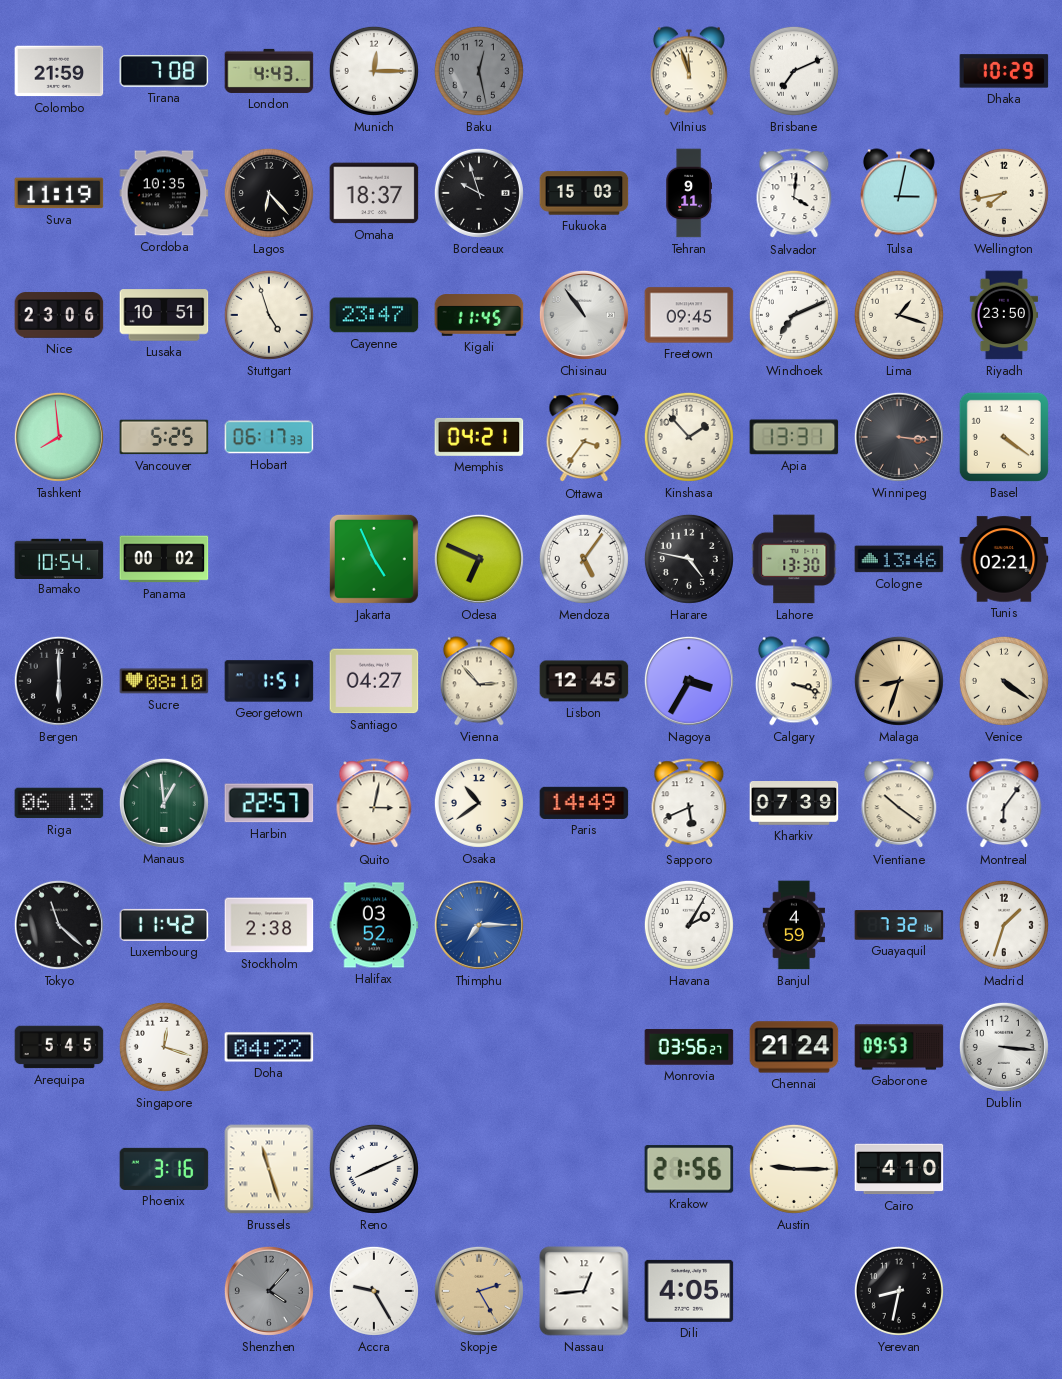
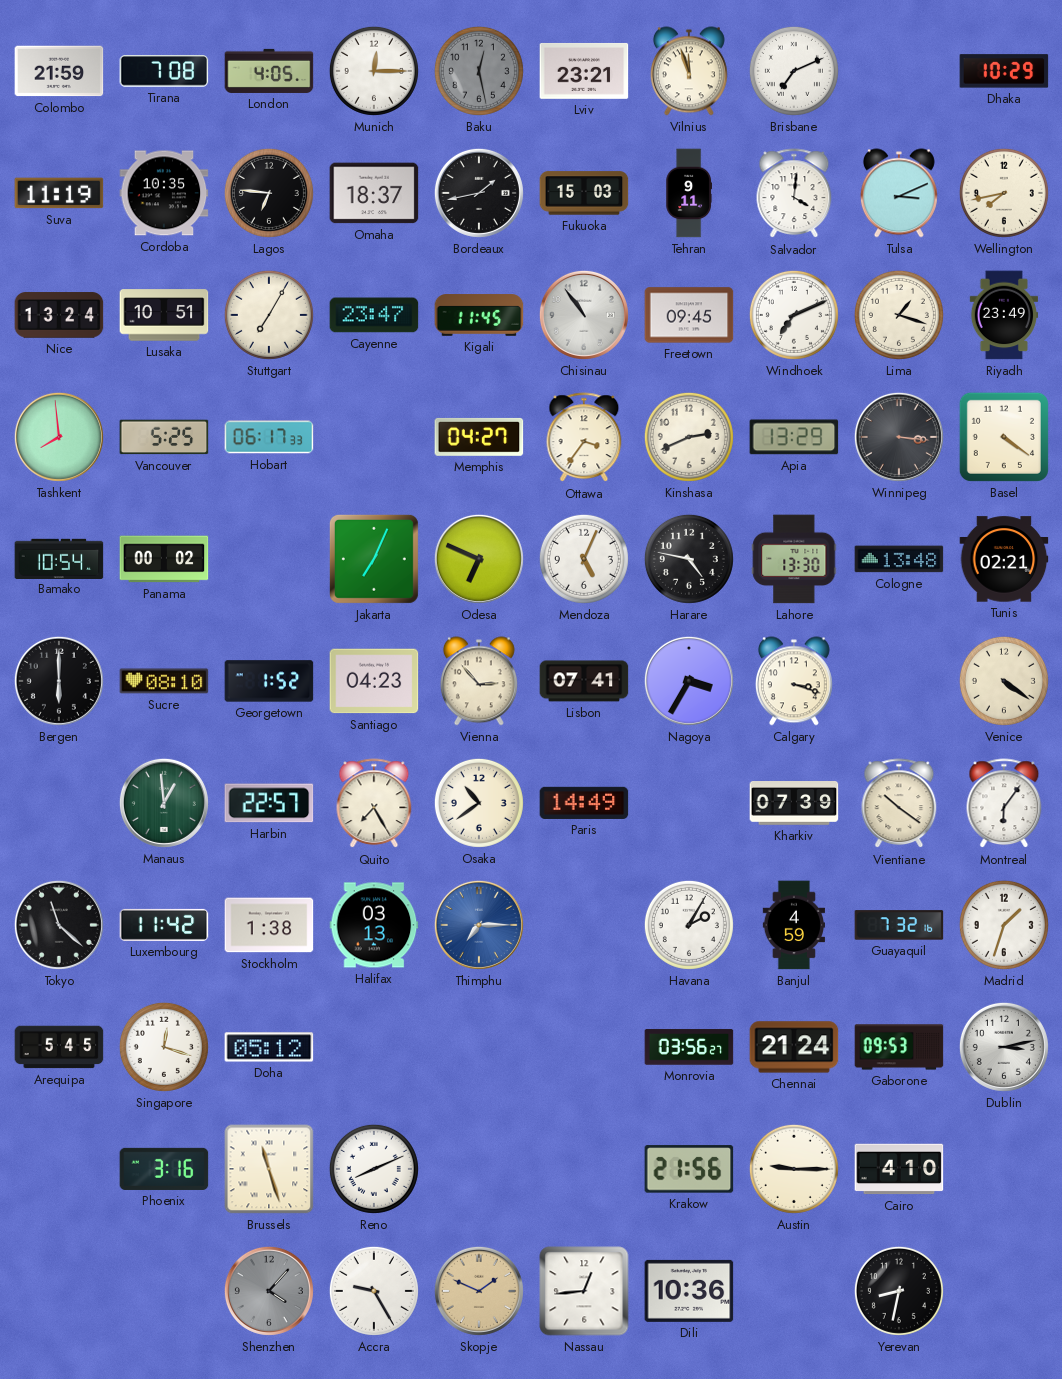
London: 4:43 -> 4:05 (269, 71)
Lviv: none -> 23:21 (584, 71)
Lagos: 6:23 -> 6:46 (269, 193)
Bordeaux: 9:57 -> 1:43 (479, 193)
Tulsa: 3:02 -> 3:11 (899, 193)
Nice: 23:06 -> 13:24 (59, 315)
Stuttgart: 4:57 -> 7:05 (269, 315)
Riyadh: 23:50 -> 23:49 (1004, 315)
Memphis: 04:21 -> 04:27 (479, 437)
Kinshasa: 1:53 -> 2:41 (689, 437)
Apia: 13:31 -> 13:29 (794, 437)
Jakarta: 4:56 -> 7:04 (374, 559)
Mendoza: 5:06 -> 5:04 (584, 559)
Cologne: 13:46 -> 13:48 (899, 559)
Georgetown: 1:51 -> 1:52 (269, 681)
Santiago: 04:27 -> 04:23 (374, 681)
Lisbon: 12:45 -> 07:41 (584, 681)
Malaga: 8:33 -> none (899, 681)
Riga: 06:13 -> none (59, 803)
Quito: 3:02 -> 7:25 (374, 804)
Sapporo: 5:41 -> none (689, 804)
Stockholm: 2:38 -> 1:38 (269, 925)
Halifax: 03:52 -> 03:13 (374, 925)
Doha: 04:22 -> 05:12 (269, 1047)
Dublin: 3:16 -> 3:13 (1004, 1047)
Skopje: 2:25 -> 1:49 (479, 1291)
Dili: 4:05 -> 10:36 (689, 1291)
